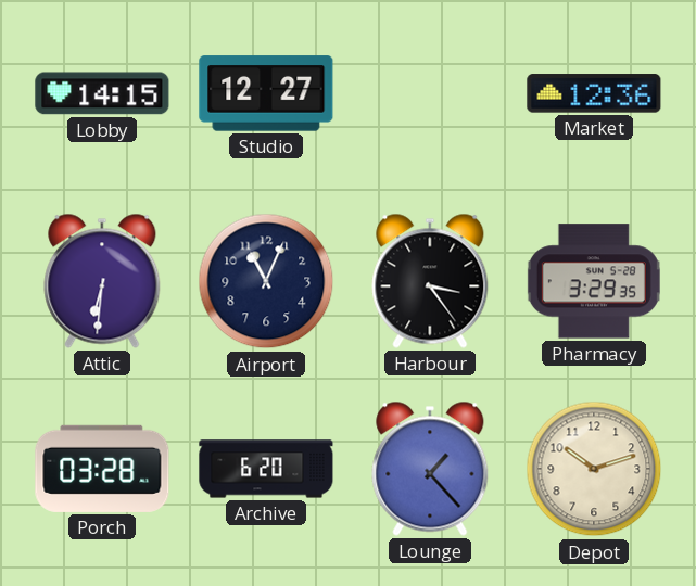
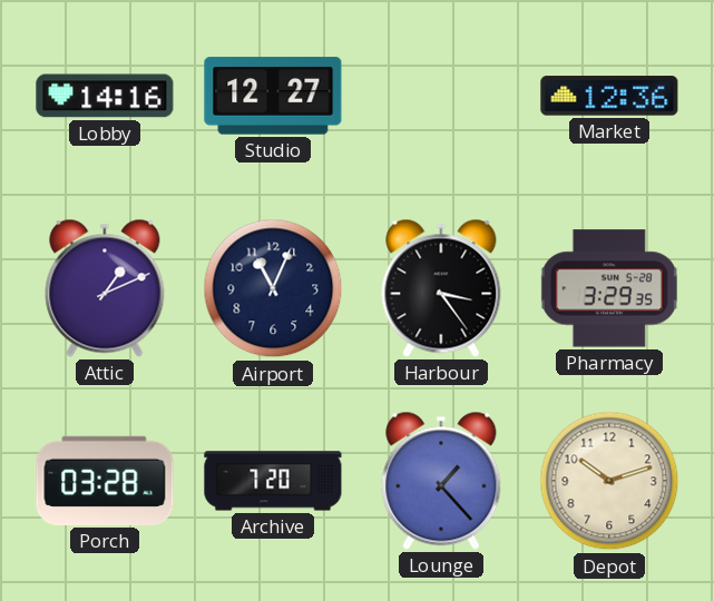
Lobby: 14:15 -> 14:16 (105, 96)
Attic: 6:31 -> 1:11 (105, 288)
Archive: 6:20 -> 7:20 (273, 481)
